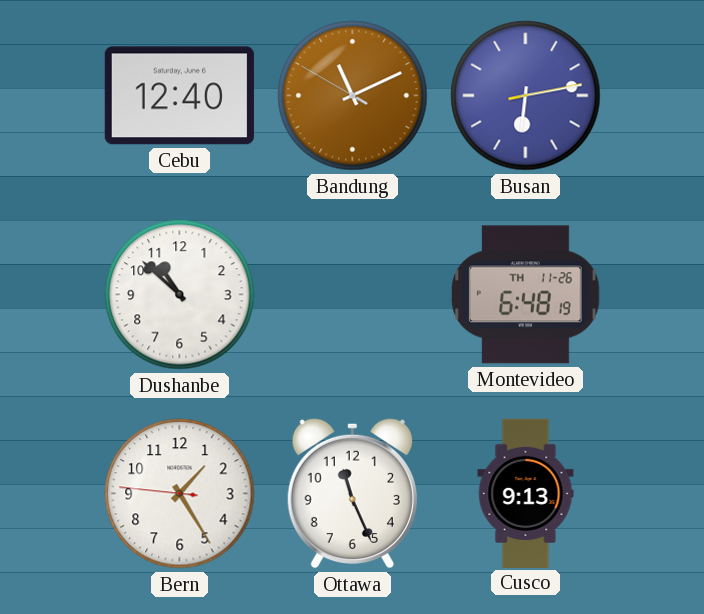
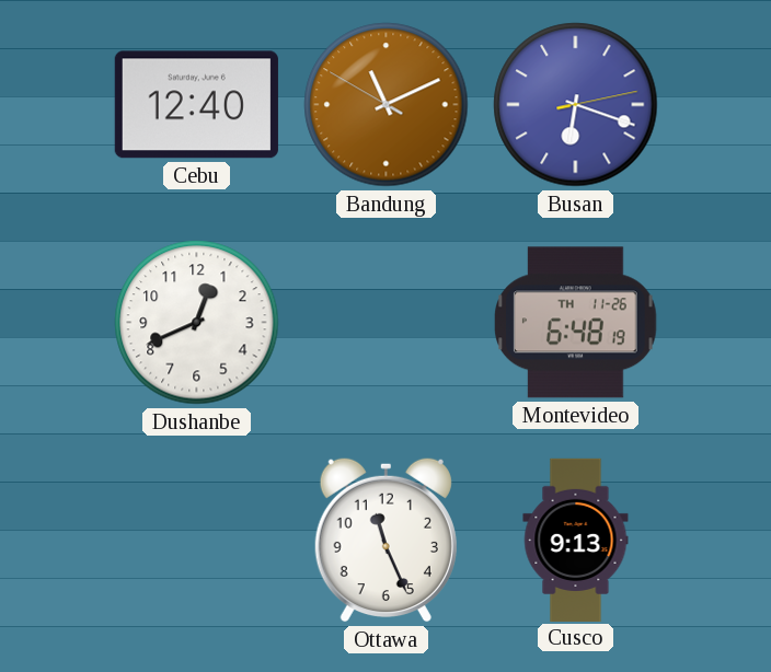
Busan: 6:13 -> 6:18 (576, 105)
Dushanbe: 10:52 -> 12:41 (197, 323)
Bern: 1:24 -> none (180, 494)
